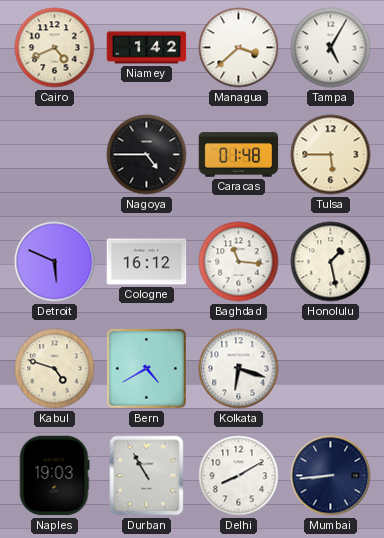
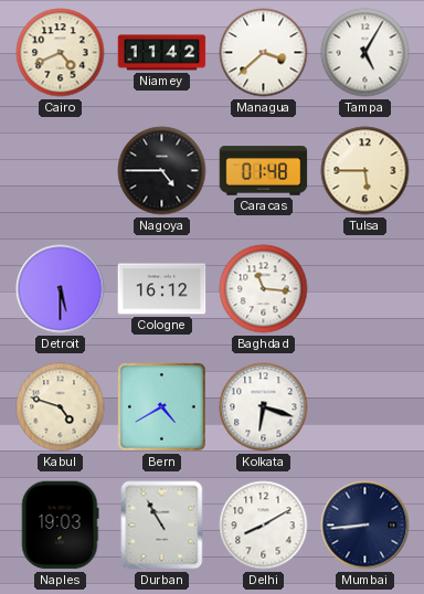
Niamey: 1:42 -> 11:42 (162, 53)
Detroit: 5:49 -> 5:30 (61, 289)
Honolulu: 1:28 -> none (331, 262)
